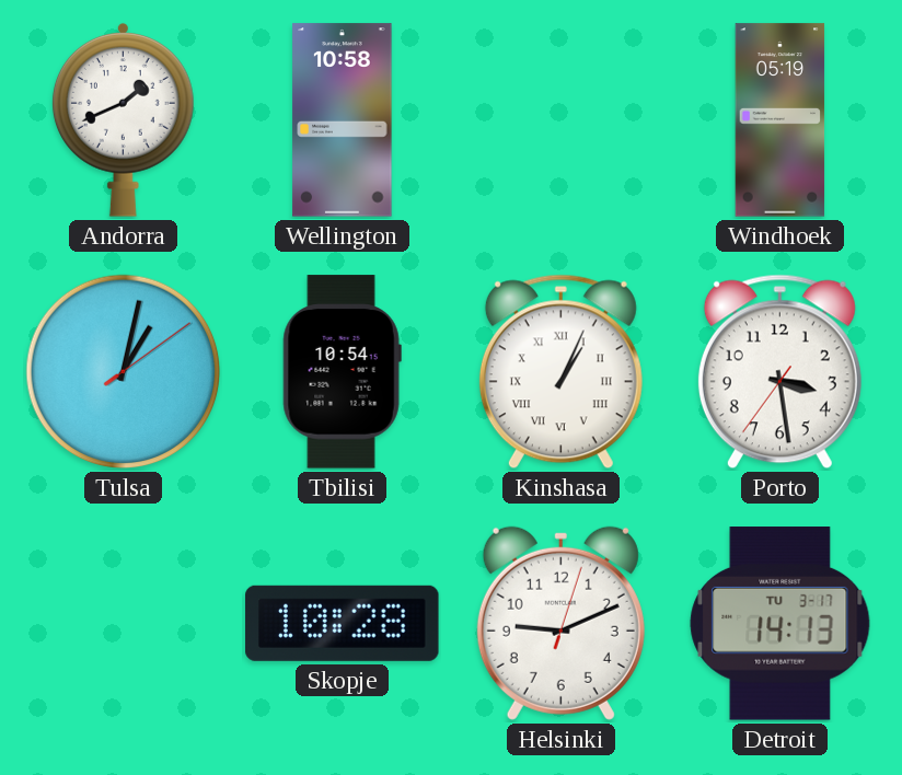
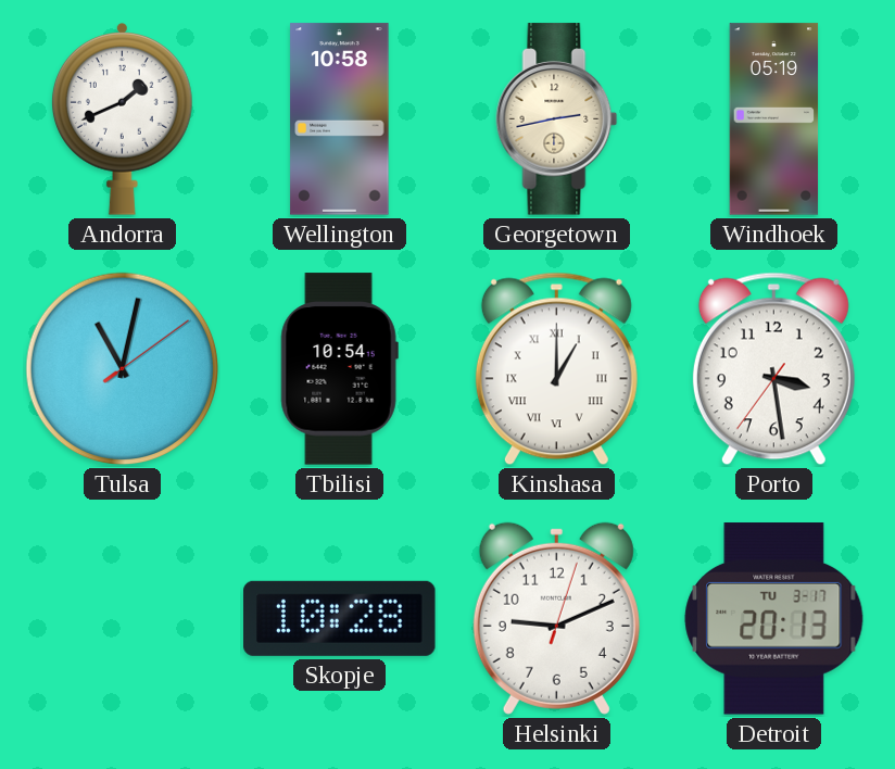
Georgetown: none -> 2:43 (557, 119)
Tulsa: 1:02 -> 11:02 (123, 369)
Kinshasa: 1:04 -> 1:00 (556, 369)
Detroit: 14:13 -> 20:13 (774, 619)
